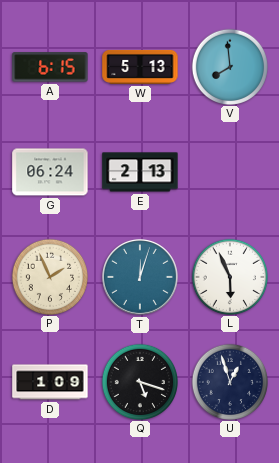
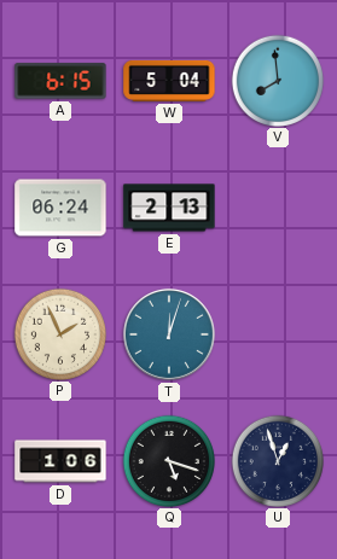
W: 5:13 -> 5:04 (169, 81)
L: 5:56 -> none (229, 276)
D: 1:09 -> 1:06 (60, 461)
